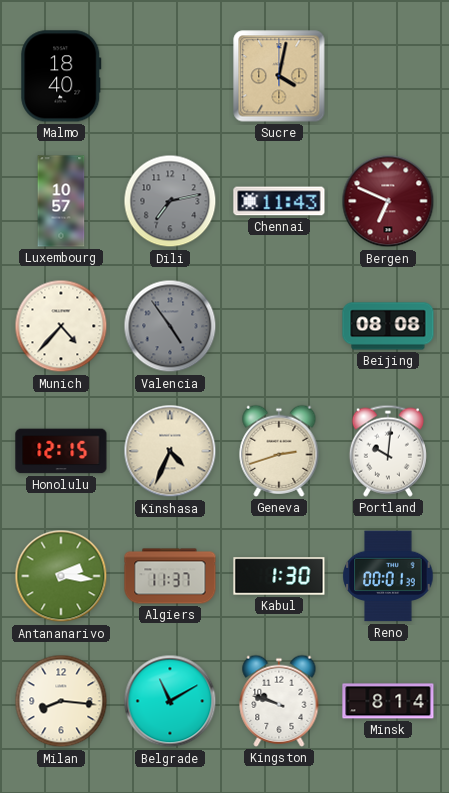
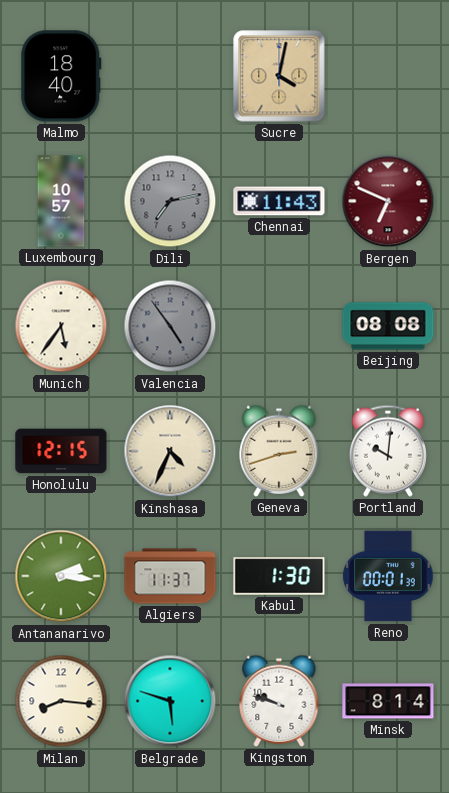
Munich: 4:37 -> 5:36 (61, 326)
Belgrade: 11:10 -> 5:48 (170, 701)
